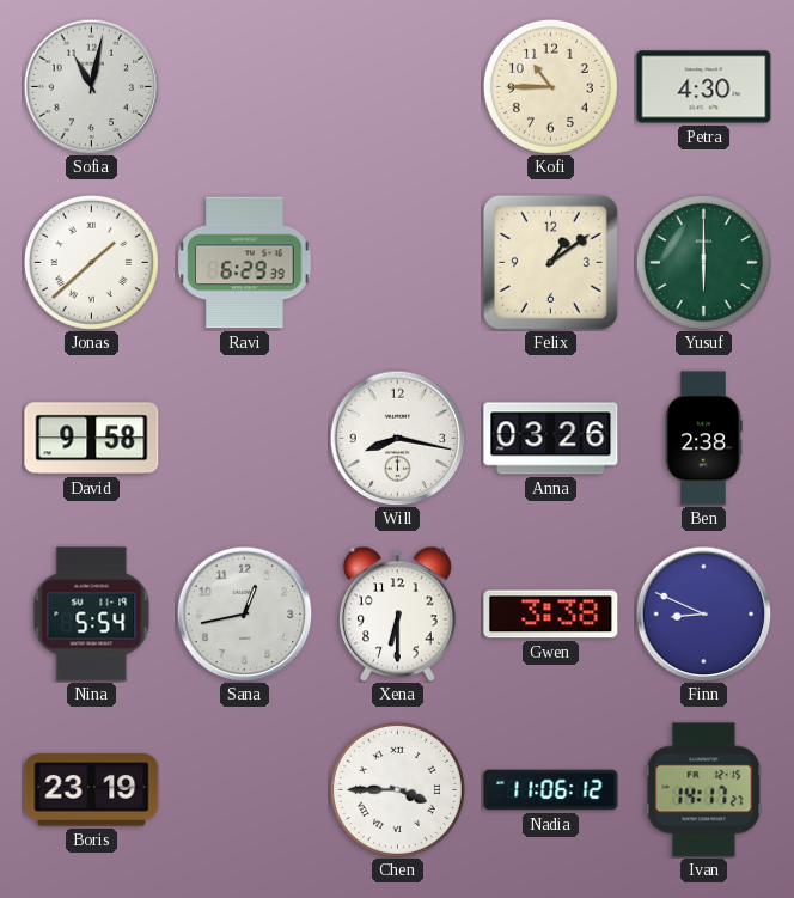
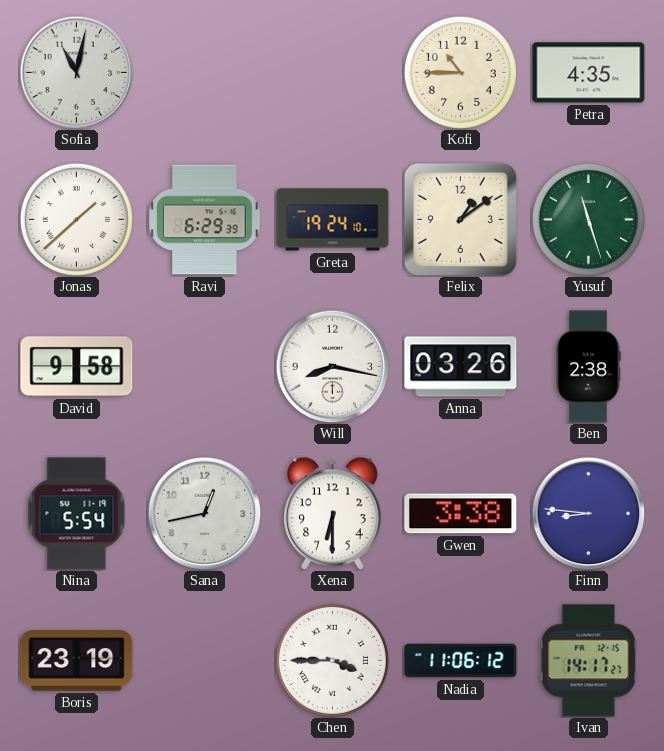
Petra: 4:30 -> 4:35 (589, 73)
Greta: none -> 19:24 (333, 220)
Yusuf: 6:00 -> 11:27 (588, 219)
Finn: 8:49 -> 8:46 (588, 513)
